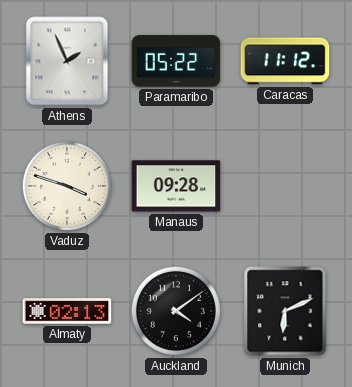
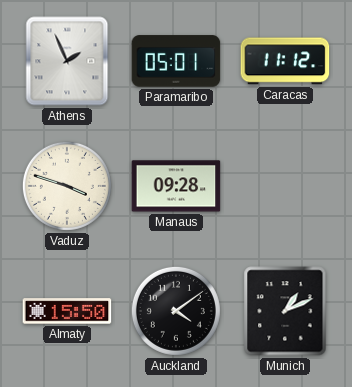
Paramaribo: 05:22 -> 05:01 (176, 61)
Almaty: 02:13 -> 15:50 (67, 311)
Munich: 6:11 -> 1:11 (285, 311)
